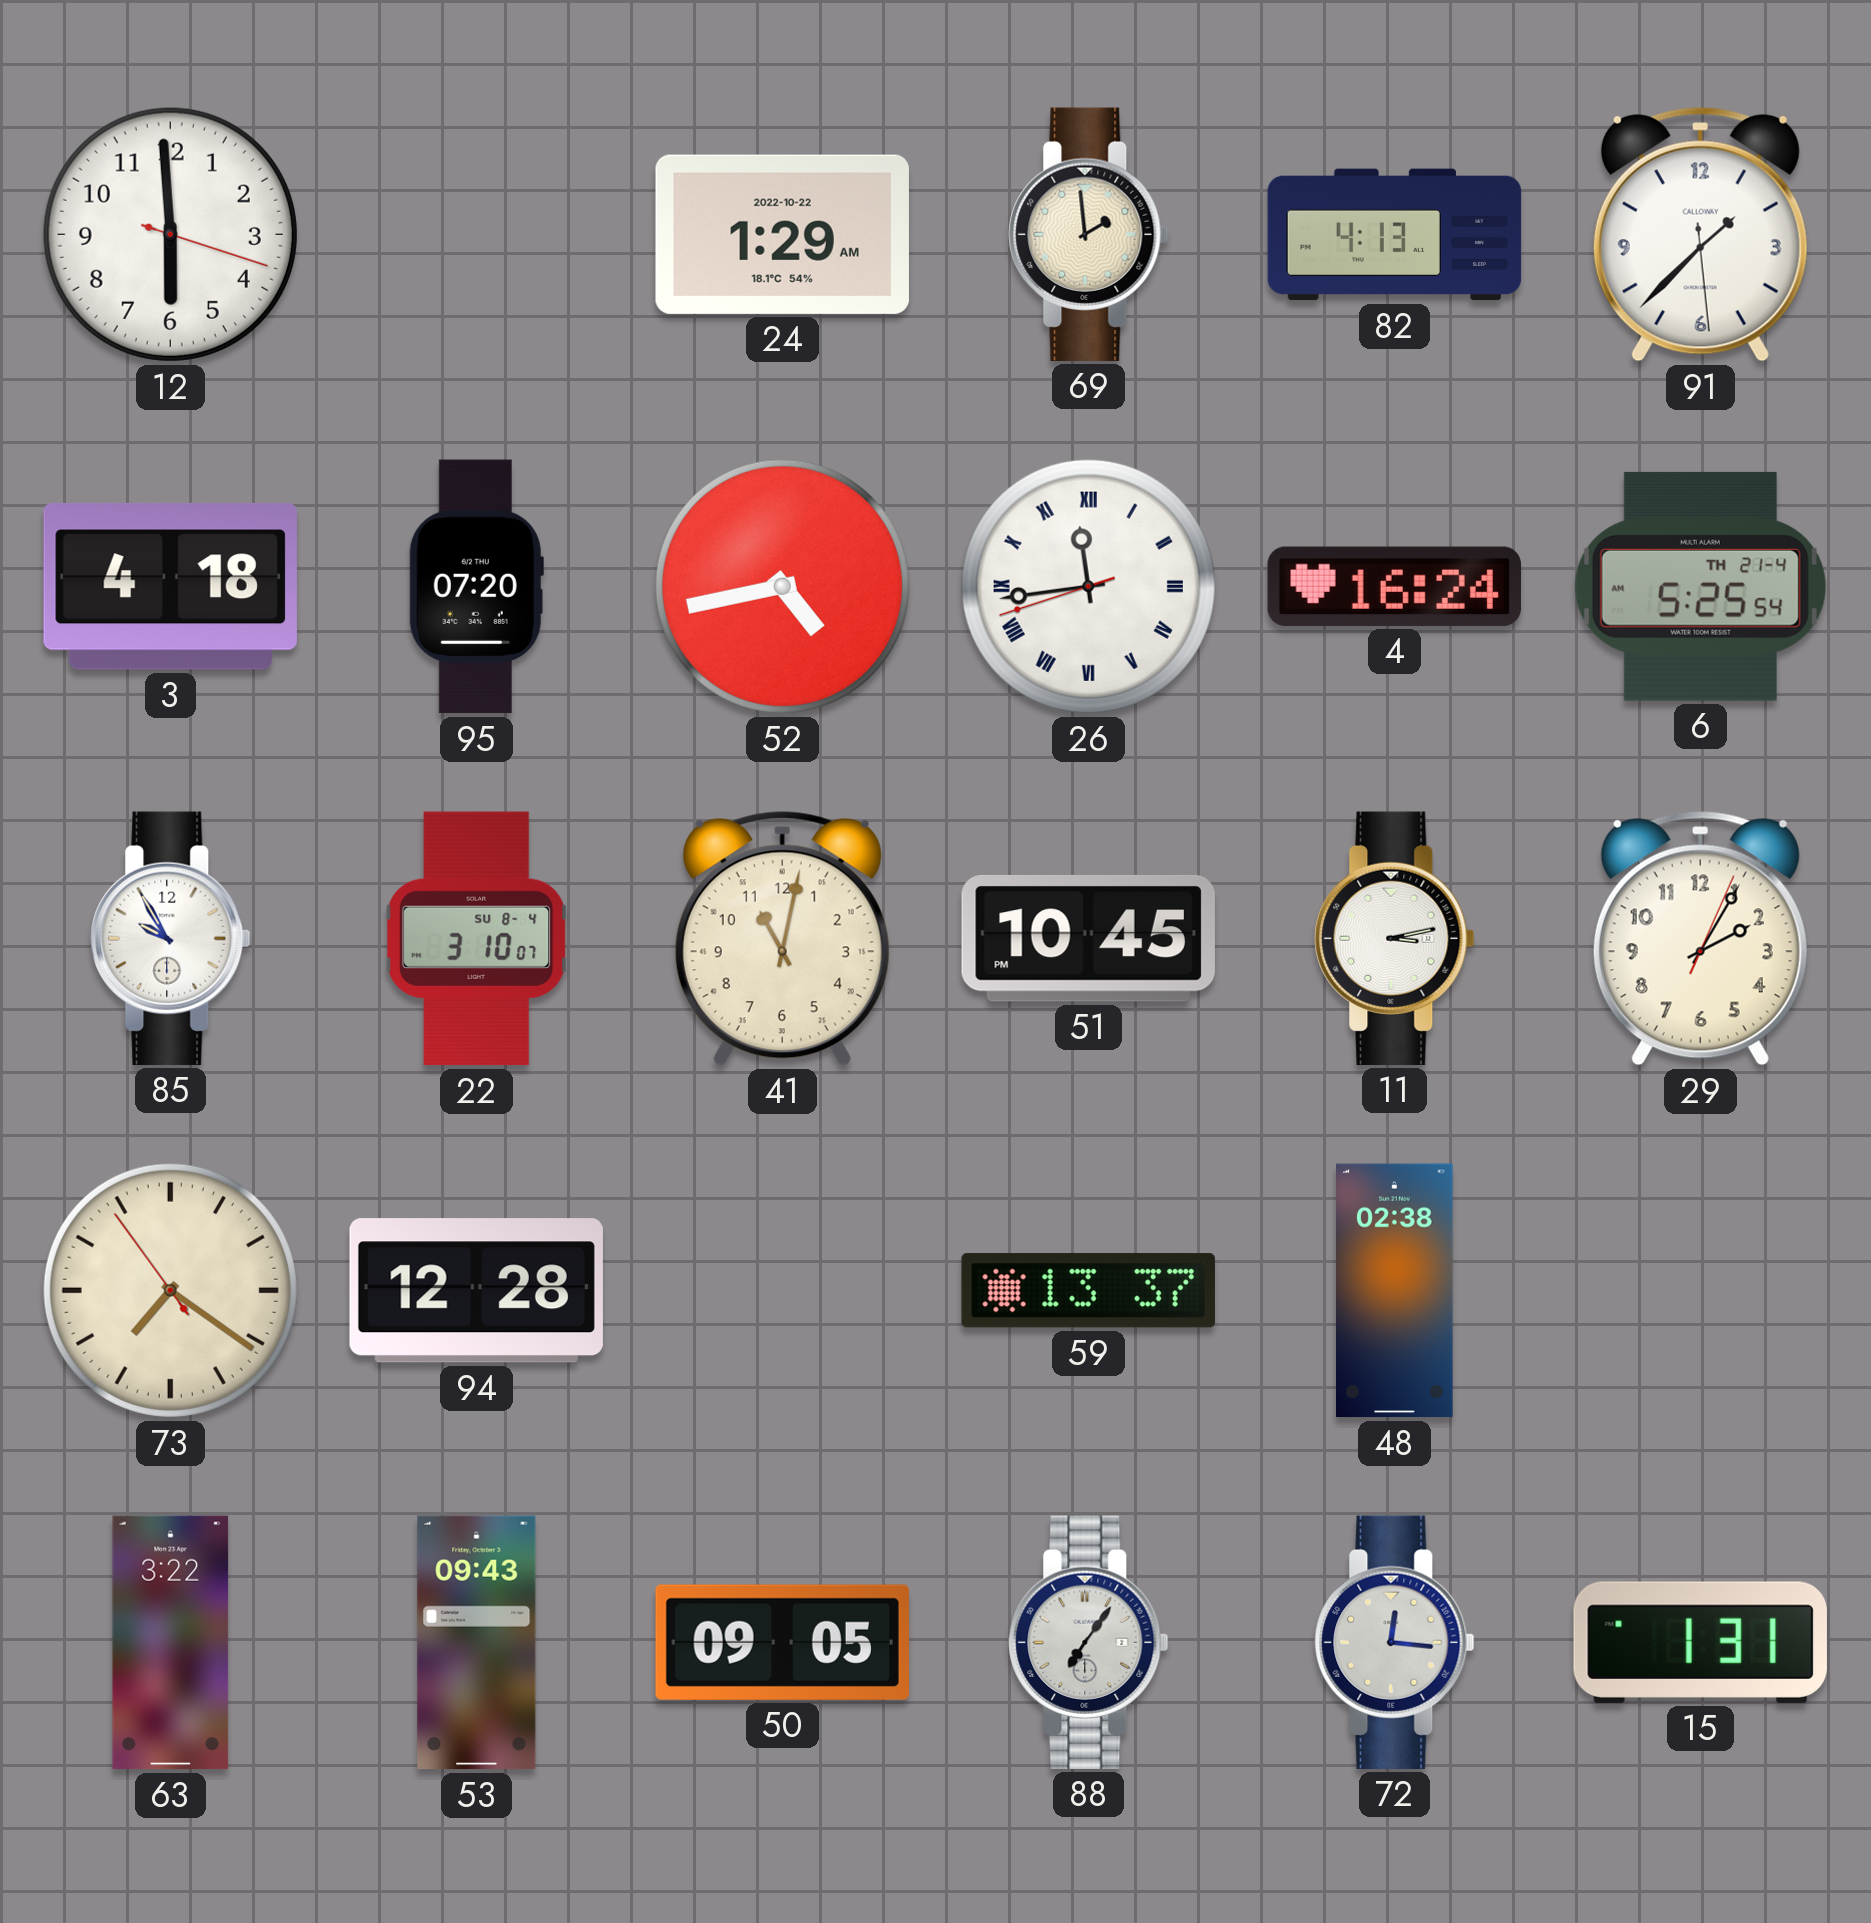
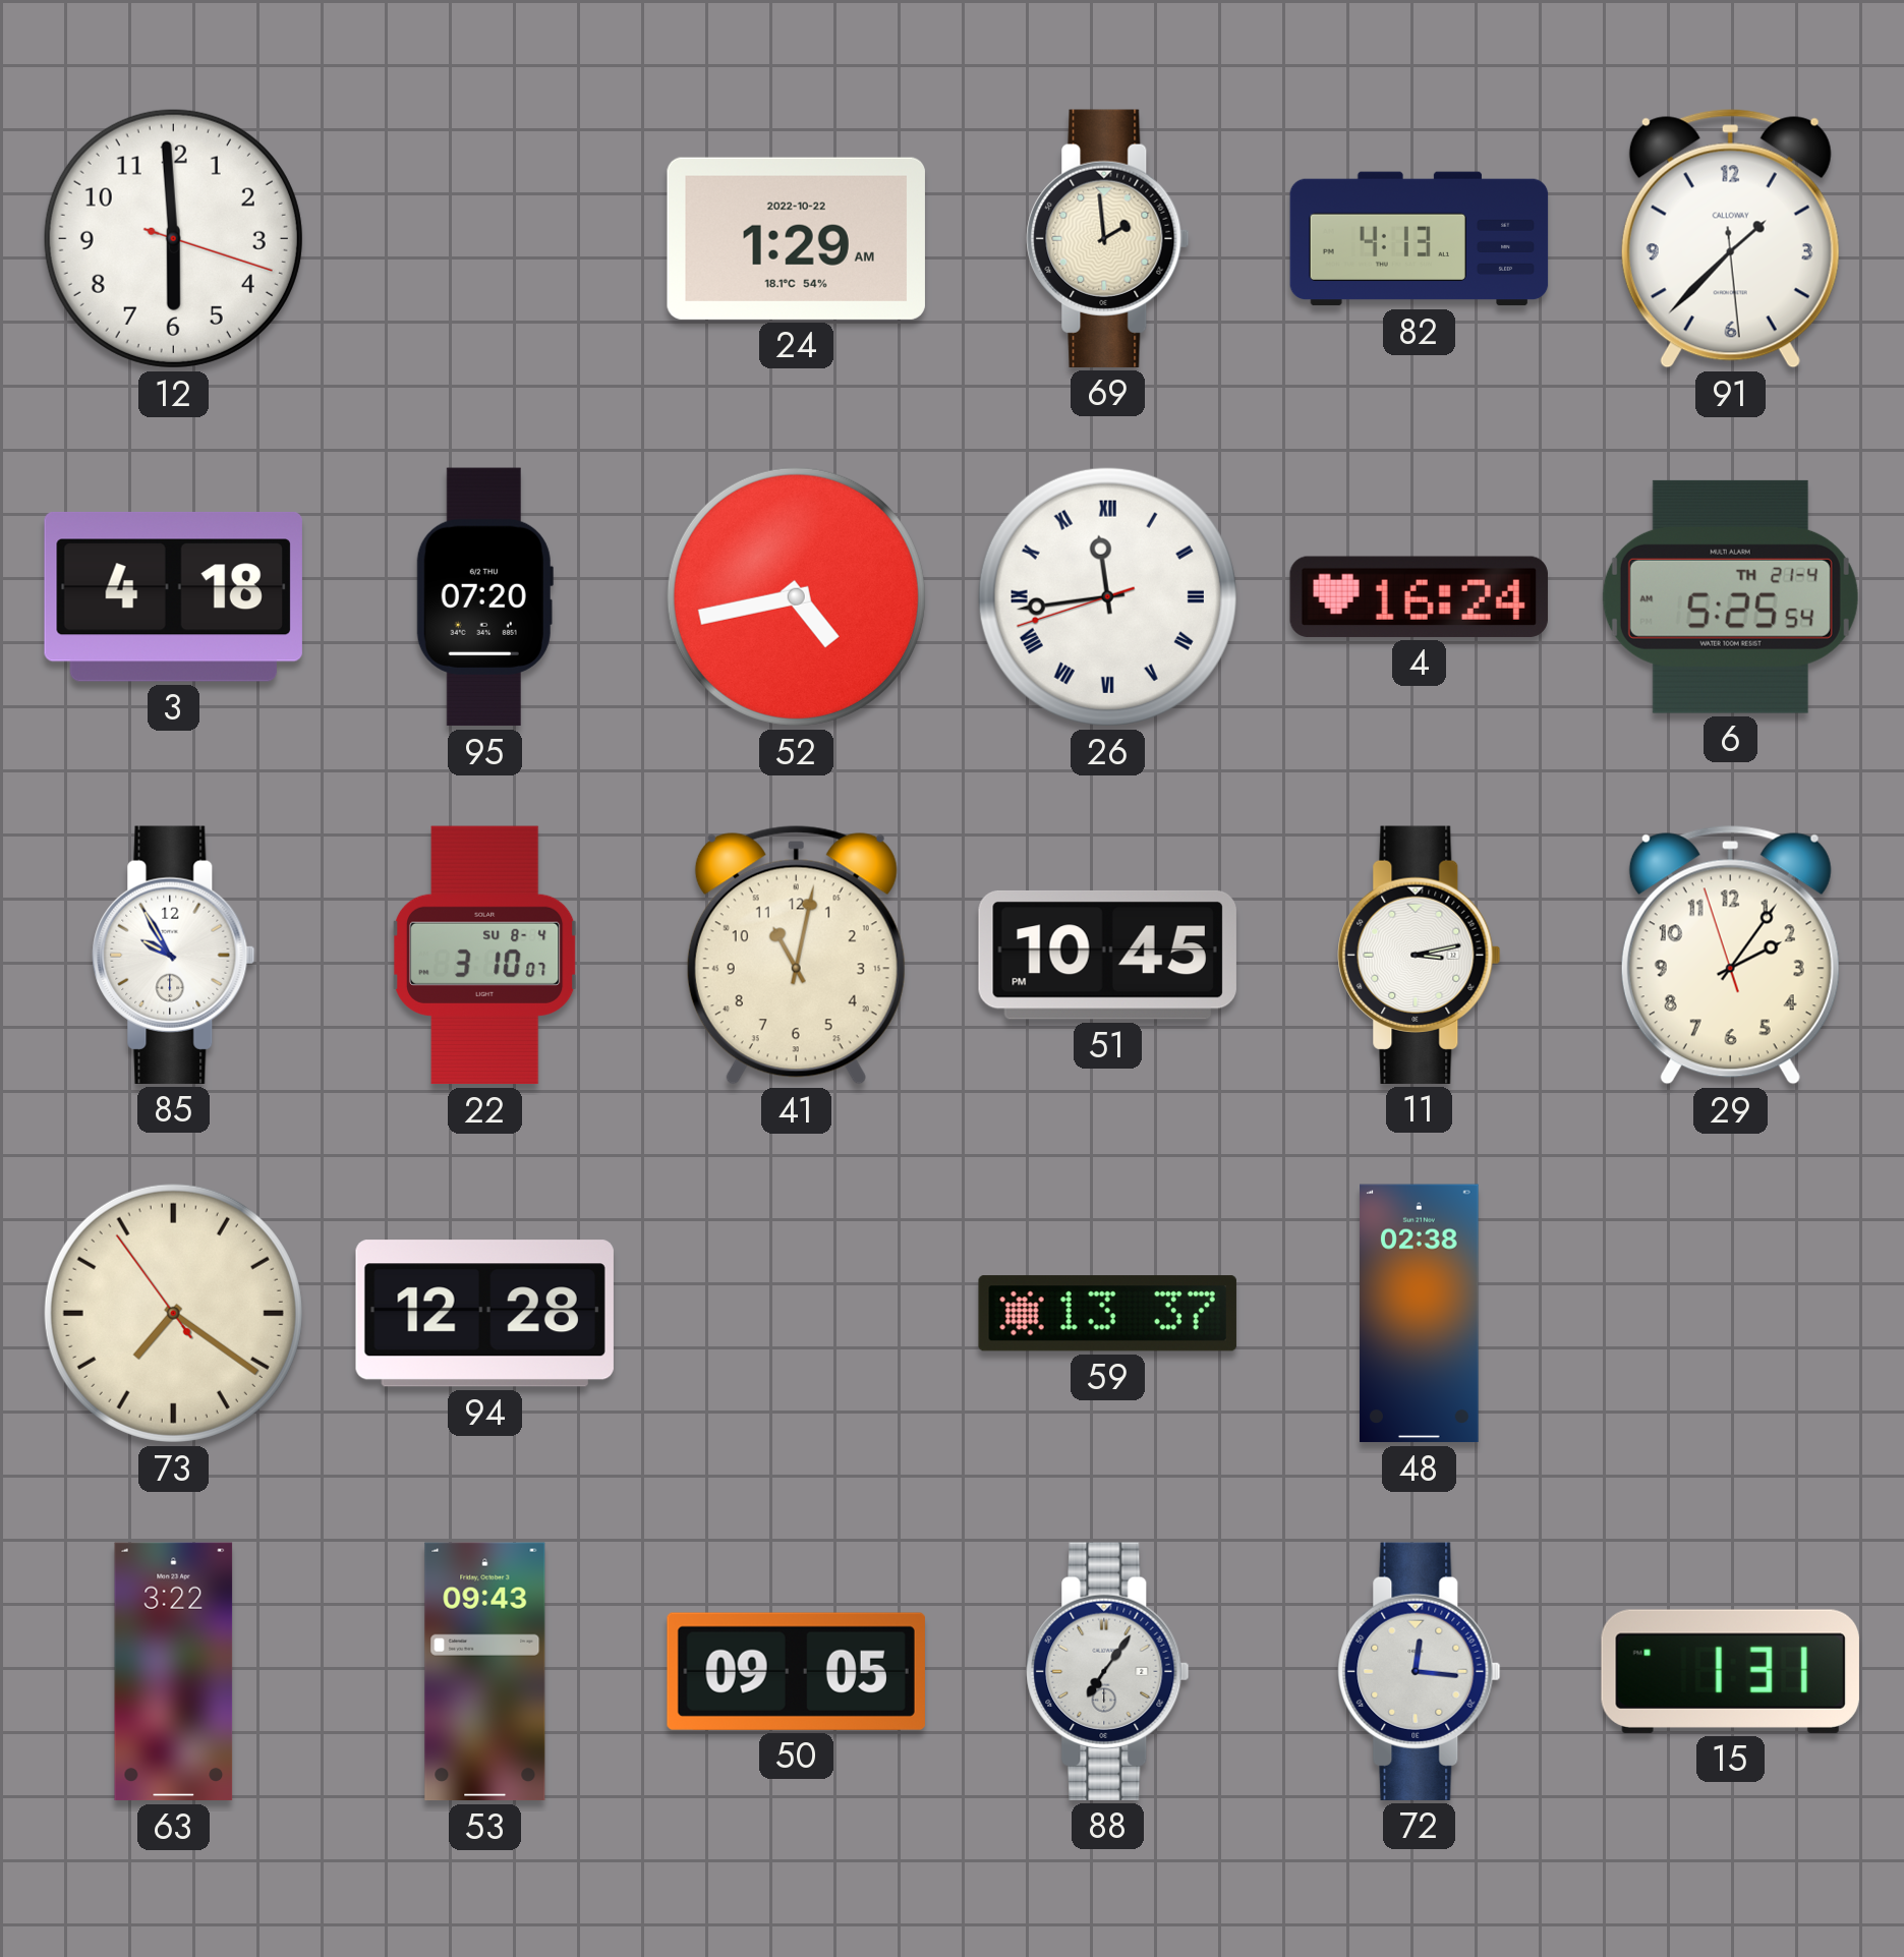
29: 2:05:04 -> 2:05:57 (1730, 956)
